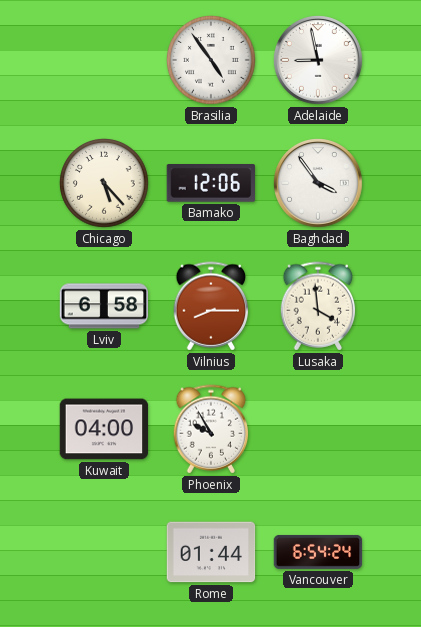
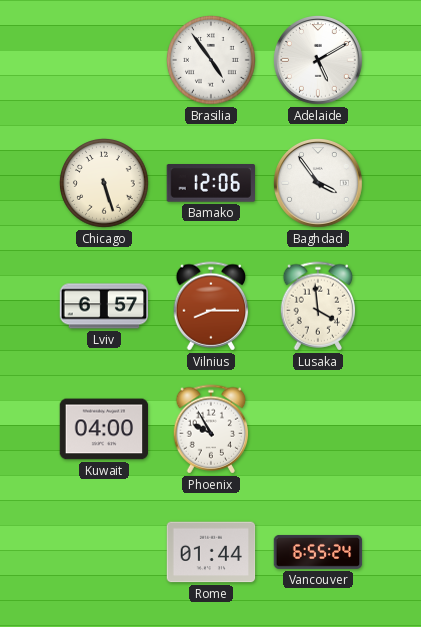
Adelaide: 8:58 -> 5:10 (318, 60)
Chicago: 5:23 -> 5:27 (105, 184)
Lviv: 6:58 -> 6:57 (104, 306)
Vancouver: 6:54 -> 6:55 (318, 552)
